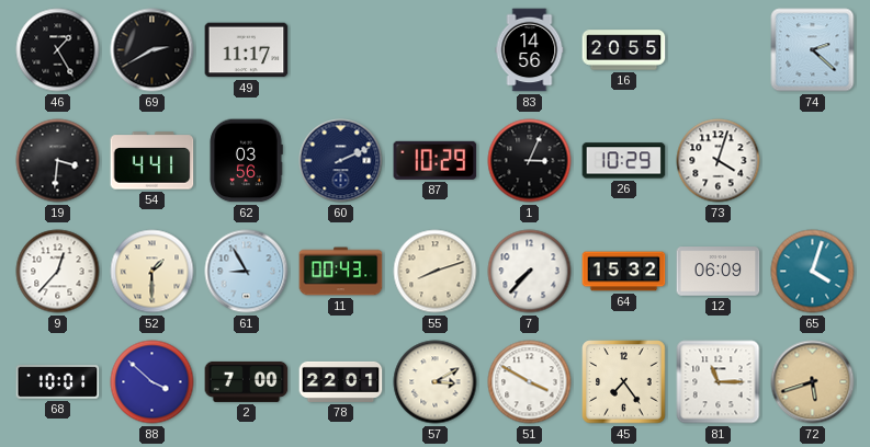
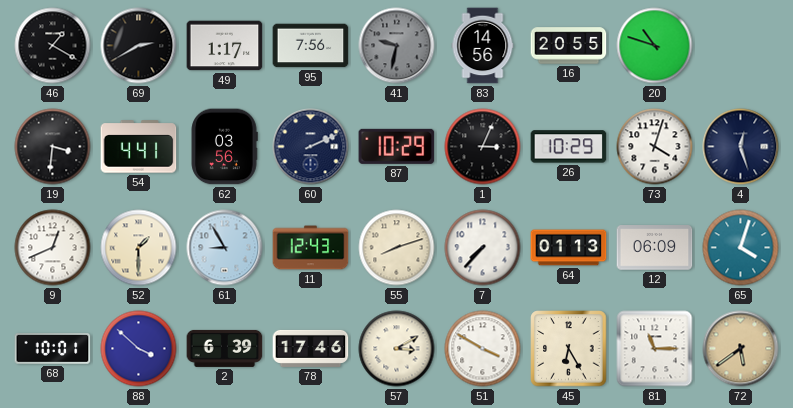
46: 1:25 -> 1:20 (53, 46)
49: 11:17 -> 1:17 (225, 46)
95: none -> 7:56 (311, 46)
41: none -> 9:32 (397, 46)
20: none -> 10:48 (655, 46)
74: 2:22 -> none (813, 50)
4: none -> 12:27 (741, 147)
9: 12:37 -> 12:41 (53, 248)
11: 00:43 -> 12:43 (311, 248)
64: 15:32 -> 01:13 (569, 248)
2: 7:00 -> 6:39 (225, 348)
78: 22:01 -> 17:46 (311, 348)
45: 7:24 -> 6:25 (569, 349)
72: 5:42 -> 5:39 (741, 349)
